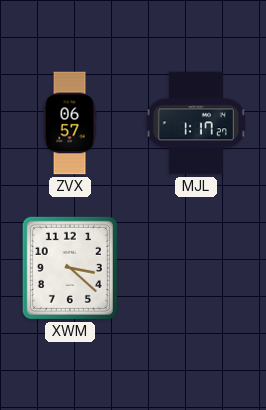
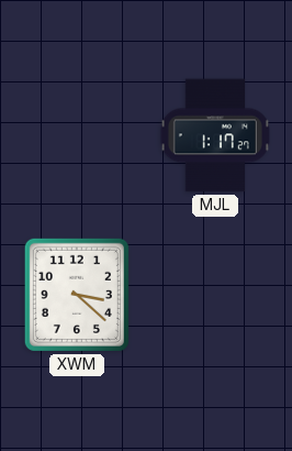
ZVX: 06:57 -> none (70, 123)
